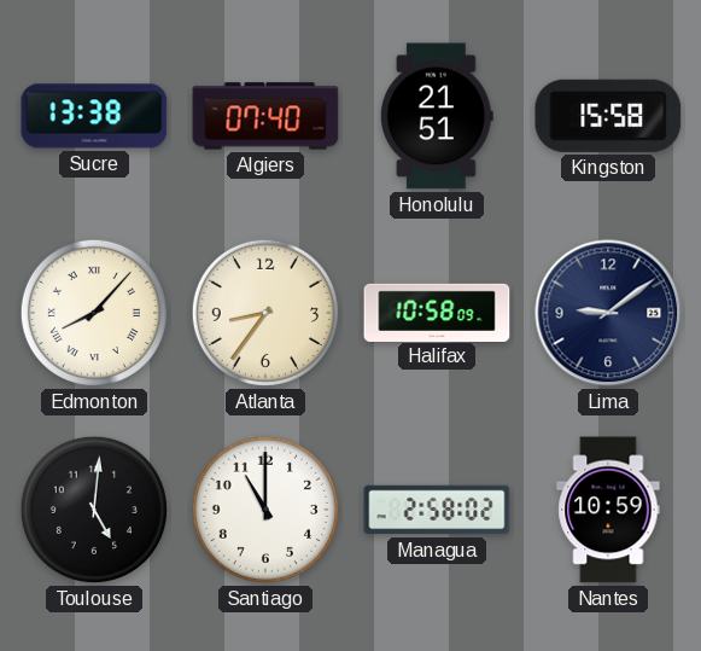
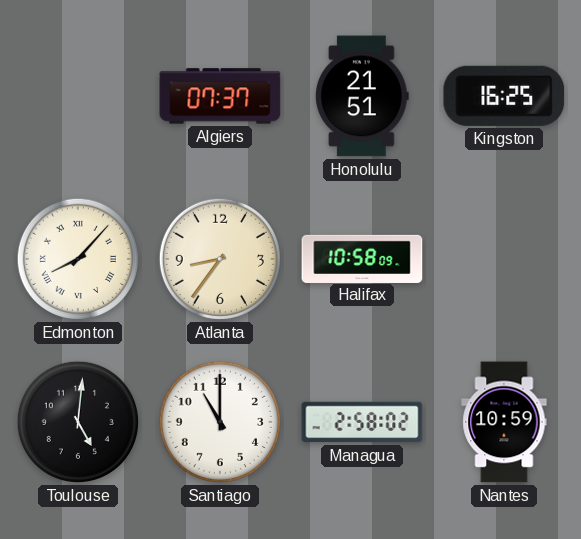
Sucre: 13:38 -> none (94, 116)
Algiers: 07:40 -> 07:37 (220, 96)
Kingston: 15:58 -> 16:25 (504, 96)
Lima: 9:09 -> none (608, 313)
